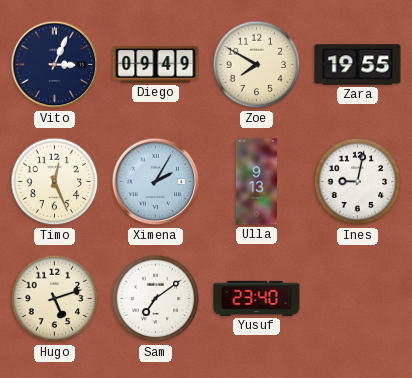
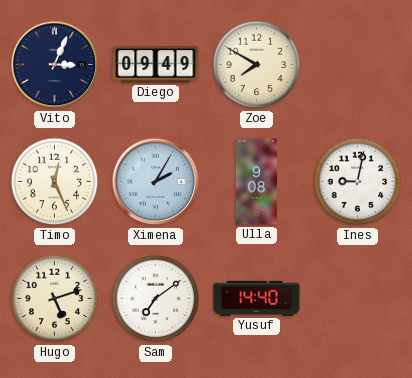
Zara: 19:55 -> none (358, 65)
Ulla: 9:13 -> 9:08 (256, 182)
Yusuf: 23:40 -> 14:40 (257, 298)
